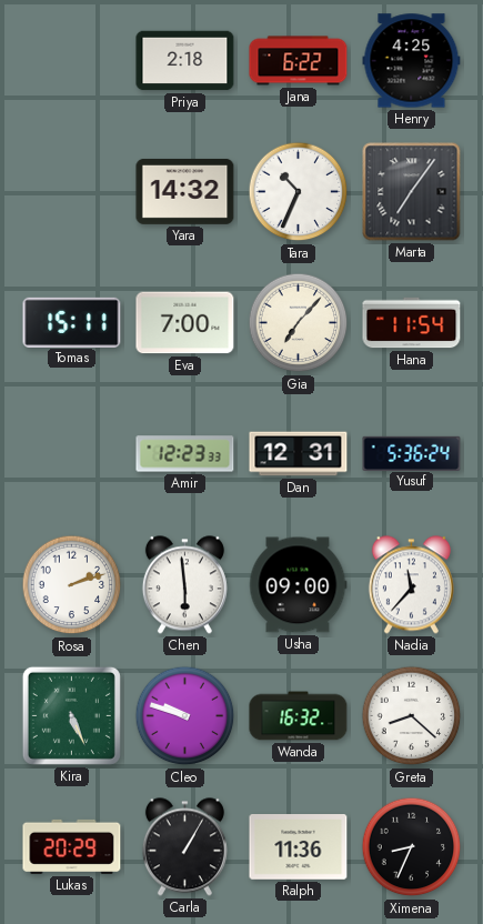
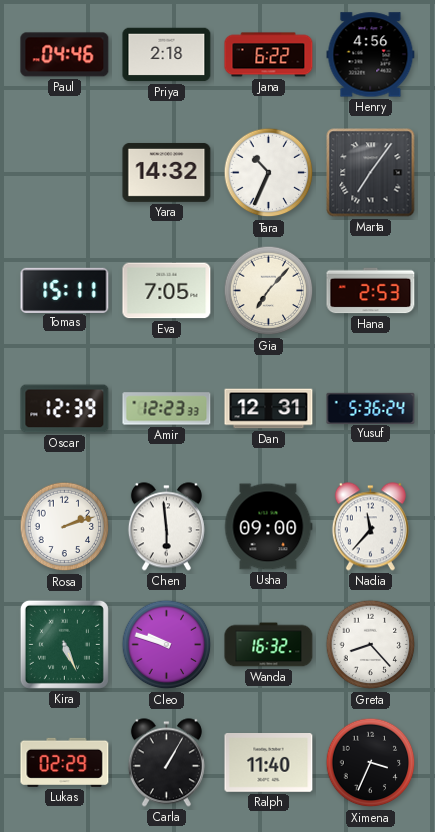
Paul: none -> 04:46 (65, 55)
Henry: 4:25 -> 4:56 (371, 55)
Eva: 7:00 -> 7:05 (167, 291)
Hana: 11:54 -> 2:53 (371, 291)
Oscar: none -> 12:39 (65, 409)
Greta: 8:22 -> 8:23 (371, 645)
Lukas: 20:29 -> 02:29 (65, 762)
Ralph: 11:36 -> 11:40 (269, 763)
Ximena: 8:34 -> 3:34 (371, 763)
